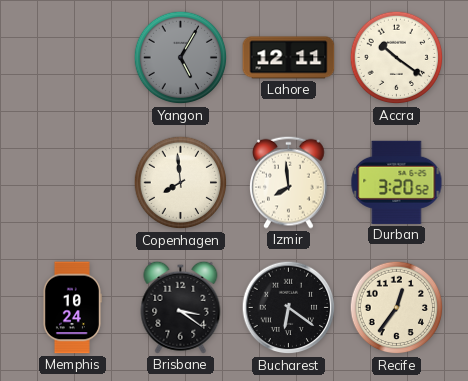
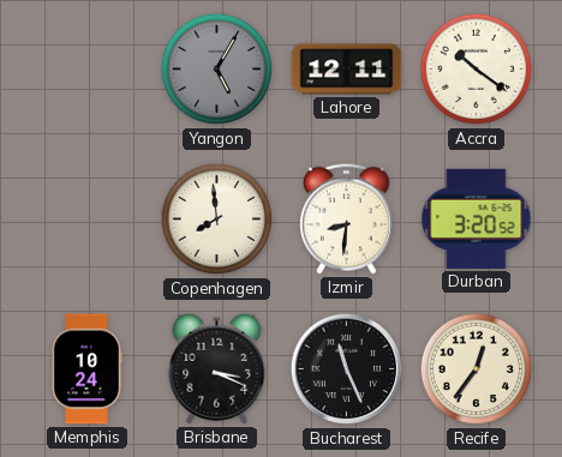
Izmir: 7:59 -> 8:31 (347, 218)
Brisbane: 3:21 -> 3:19 (217, 368)
Bucharest: 6:21 -> 11:26 (347, 369)
